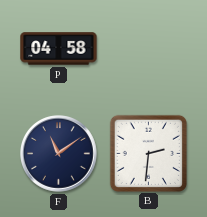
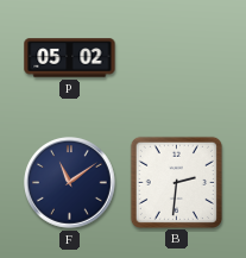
P: 04:58 -> 05:02 (70, 58)
